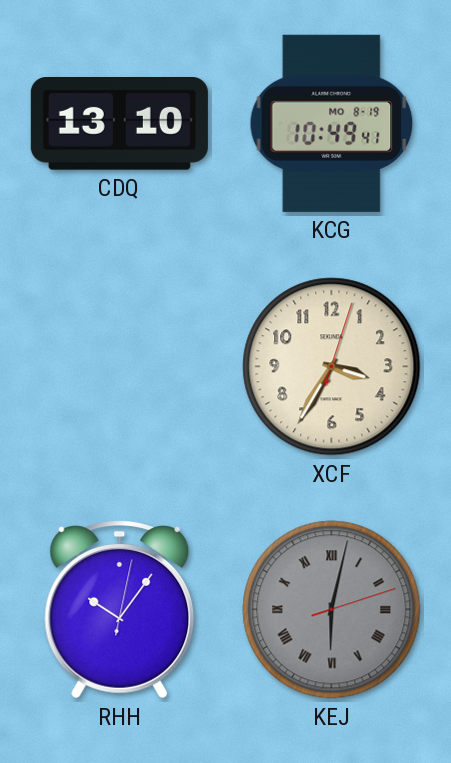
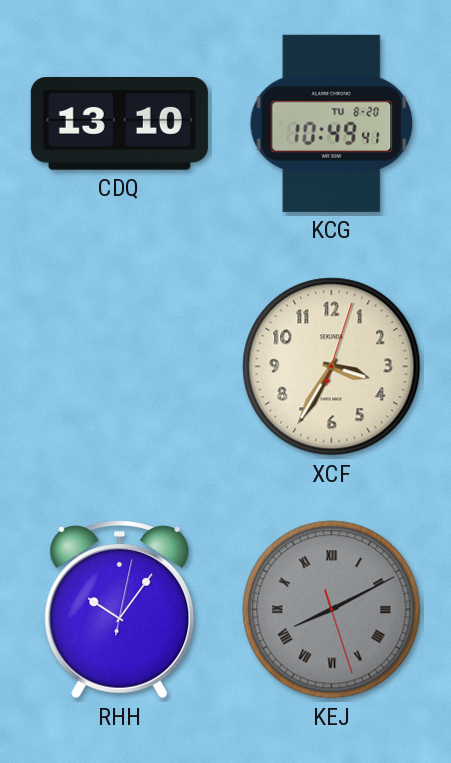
KCG date: MO 8-19 -> TU 8-20 (332, 123)
KEJ: 6:02 -> 8:10 (332, 610)
